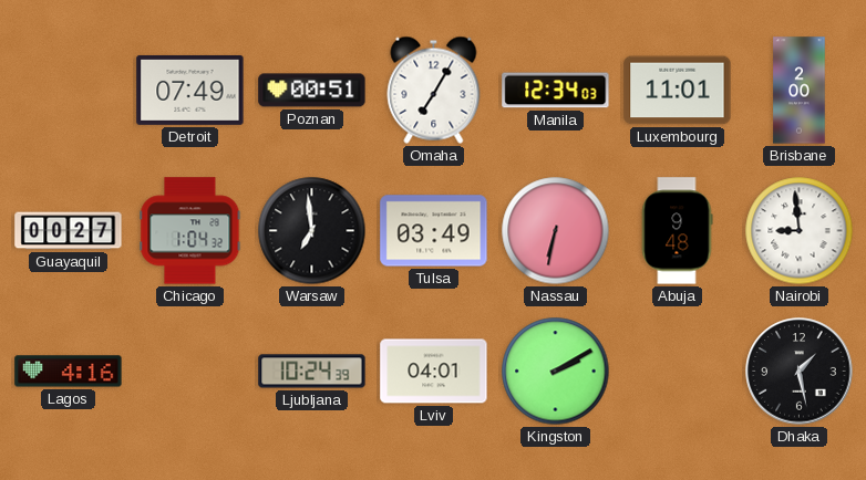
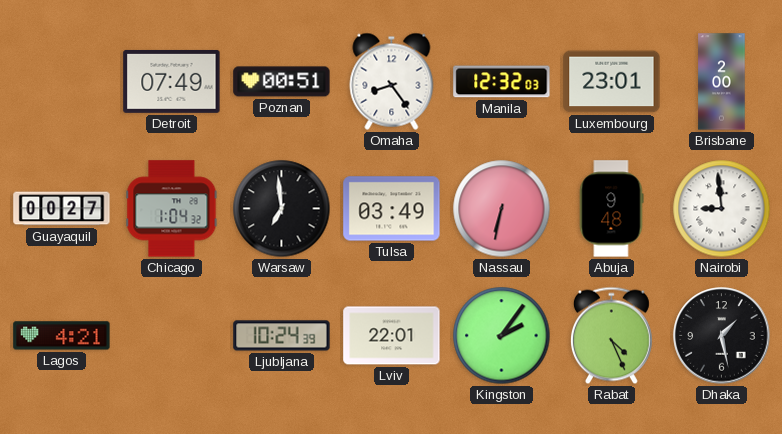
Omaha: 7:05 -> 8:24 (392, 81)
Manila: 12:34 -> 12:32 (502, 82)
Luxembourg: 11:01 -> 23:01 (612, 82)
Lagos: 4:16 -> 4:21 (62, 336)
Lviv: 04:01 -> 22:01 (392, 336)
Kingston: 2:10 -> 2:06 (502, 336)
Rabat: none -> 4:26 (611, 336)
